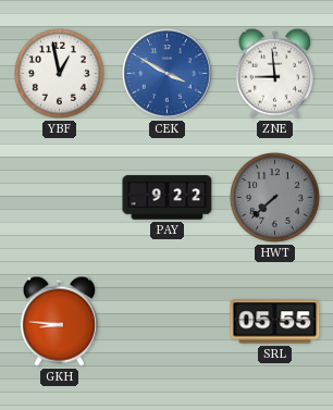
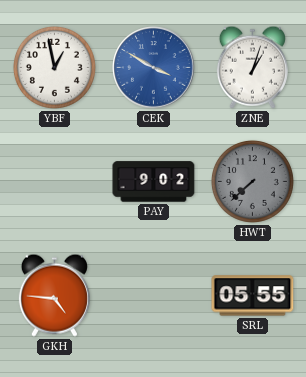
ZNE: 8:59 -> 1:03 (252, 67)
PAY: 9:22 -> 9:02 (154, 182)
GKH: 8:46 -> 4:46 (54, 295)
